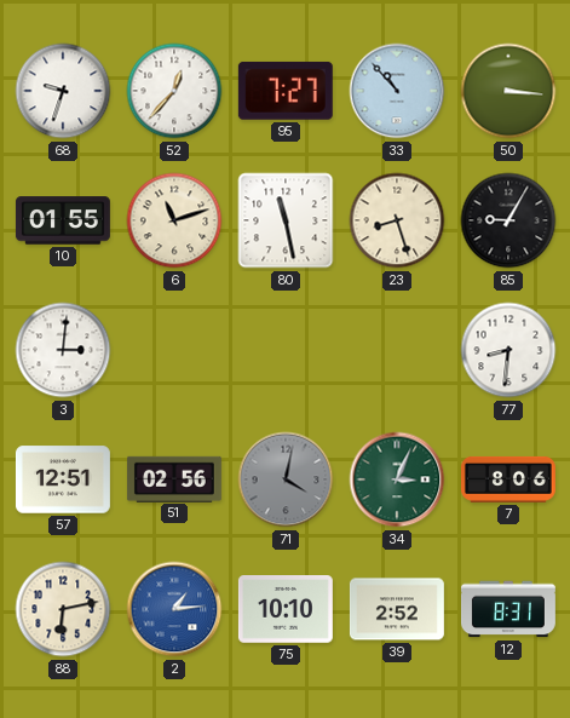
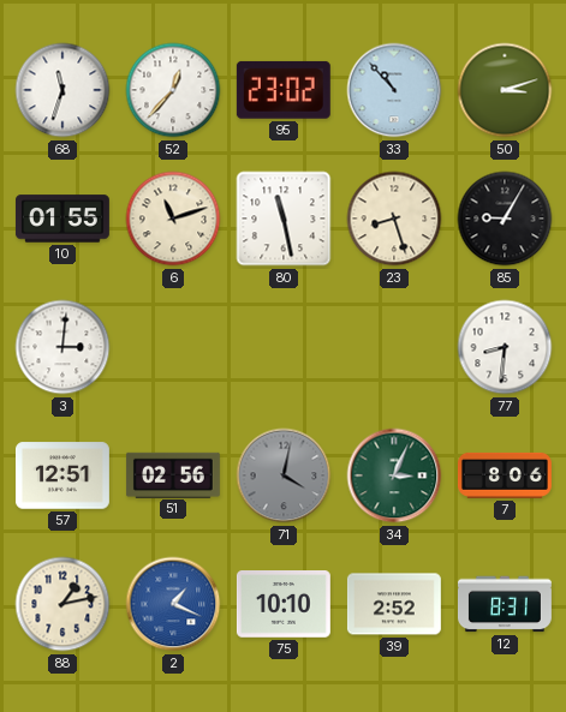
68: 9:33 -> 11:33 (62, 90)
95: 7:27 -> 23:02 (284, 90)
50: 3:16 -> 3:12 (505, 90)
88: 6:13 -> 1:13 (62, 604)
2: 1:14 -> 1:19 (173, 604)
